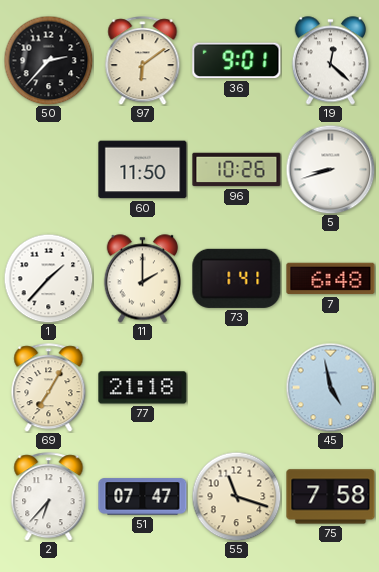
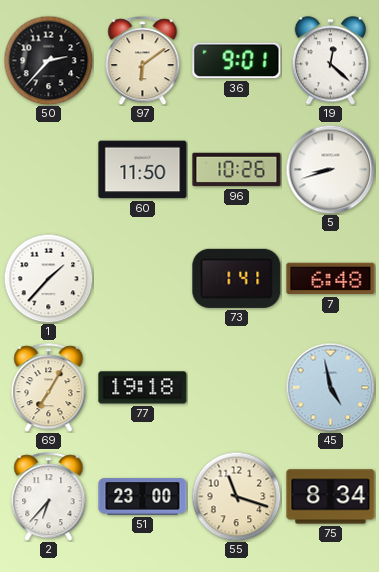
11: 2:00 -> none (142, 279)
77: 21:18 -> 19:18 (143, 388)
51: 07:47 -> 23:00 (143, 497)
75: 7:58 -> 8:34 (331, 497)
